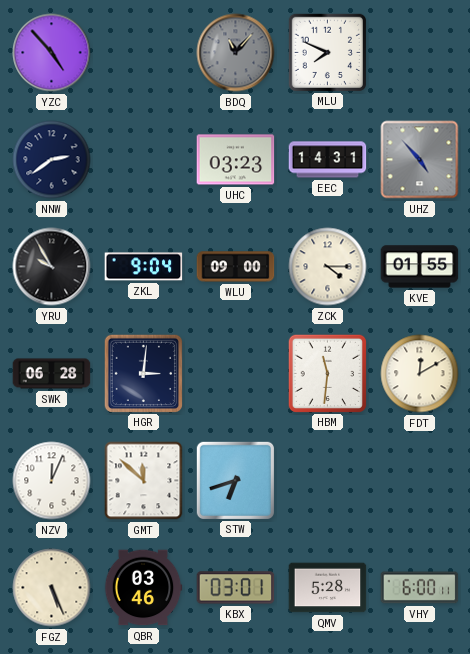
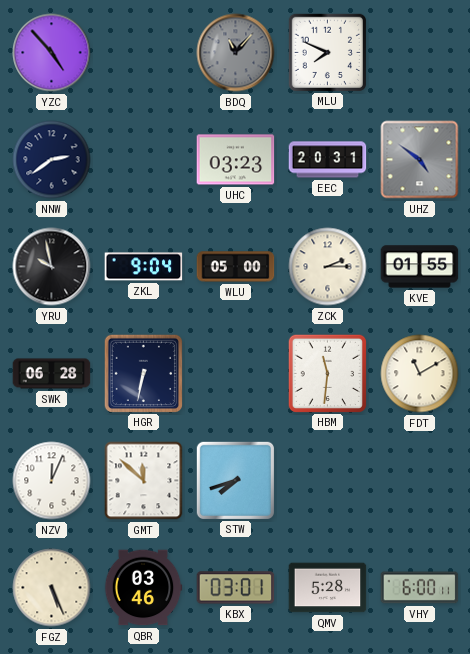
EEC: 14:31 -> 20:31 (328, 160)
UHZ: 4:53 -> 4:51 (420, 160)
YRU: 9:55 -> 9:58 (52, 267)
WLU: 09:00 -> 05:00 (236, 267)
ZCK: 4:15 -> 2:15 (328, 267)
HGR: 3:01 -> 6:32 (143, 373)
FDT: 12:10 -> 11:10 (420, 374)
STW: 6:42 -> 7:42 (235, 480)
